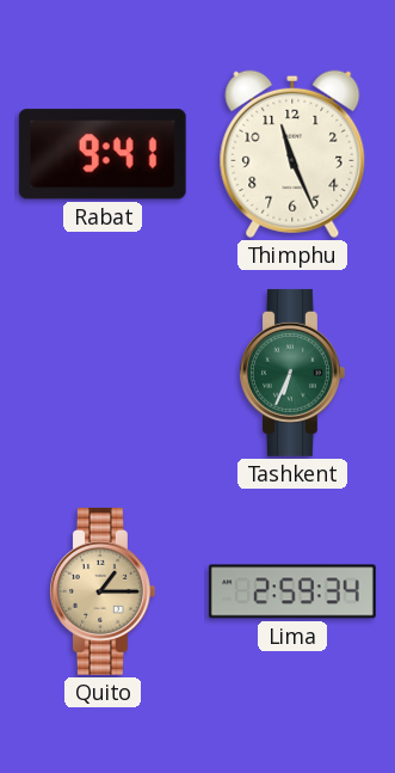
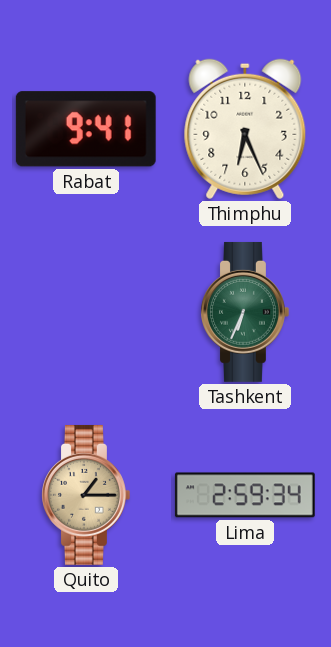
Thimphu: 11:26 -> 6:26 (245, 129)
